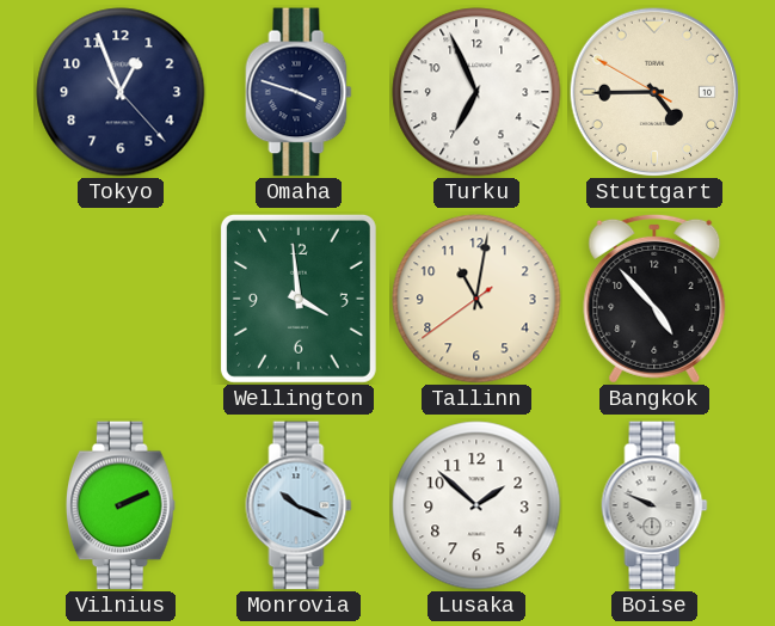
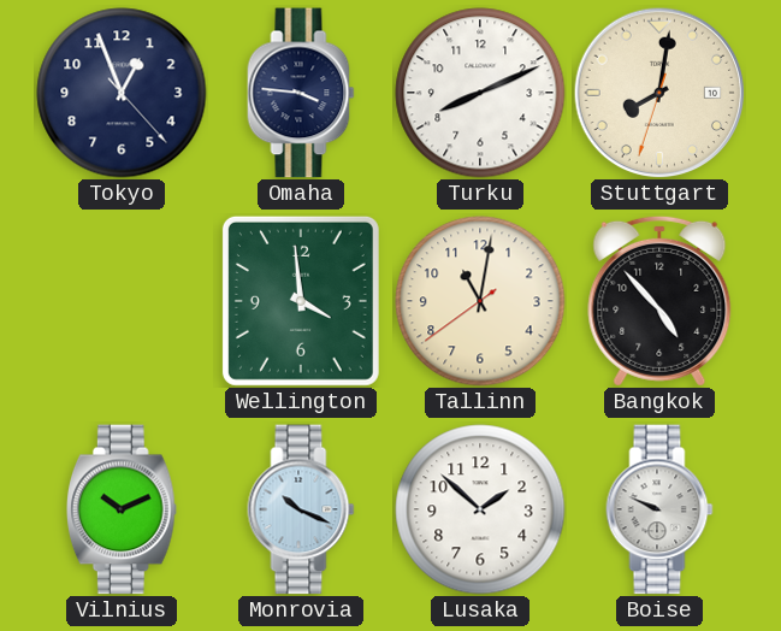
Omaha: 3:48 -> 3:46 (301, 93)
Turku: 6:56 -> 8:11 (480, 93)
Stuttgart: 4:44 -> 8:01 (659, 93)
Vilnius: 2:11 -> 10:11 (122, 509)
